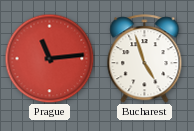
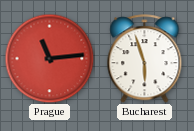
Bucharest: 4:57 -> 5:57 (145, 59)
